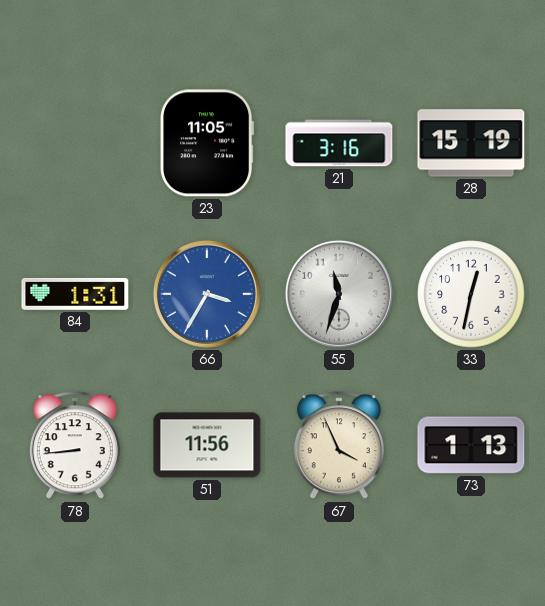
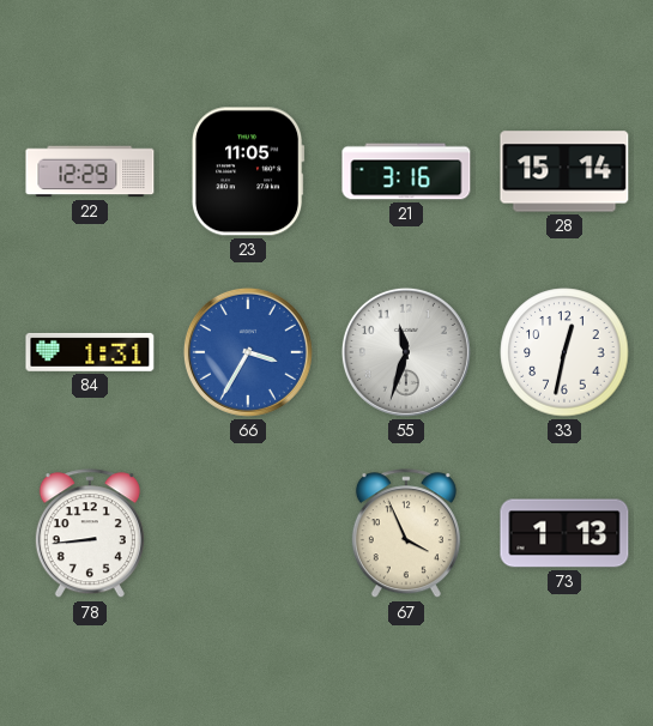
22: none -> 12:29 (90, 171)
28: 15:19 -> 15:14 (564, 171)
51: 11:56 -> none (207, 445)
